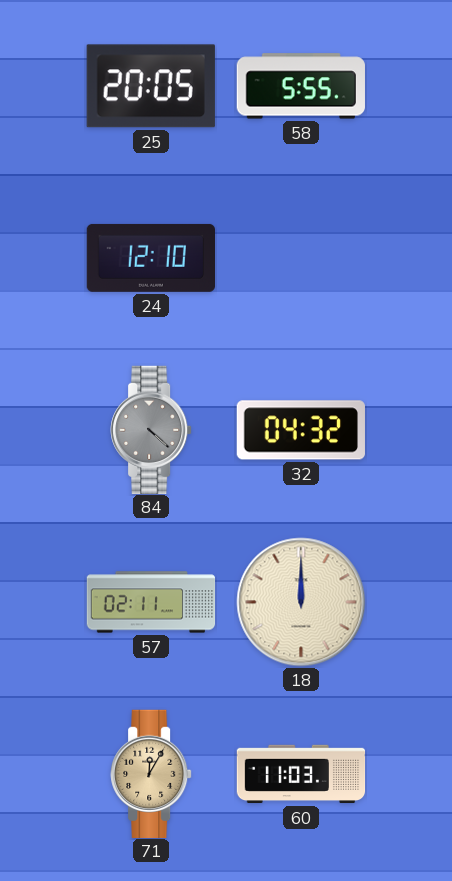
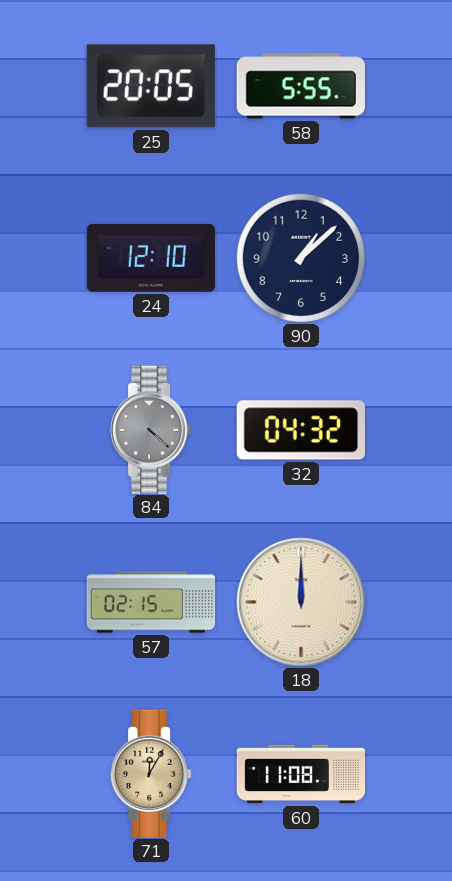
90: none -> 1:08 (301, 258)
57: 02:11 -> 02:15 (151, 602)
60: 11:03 -> 11:08 (301, 774)
